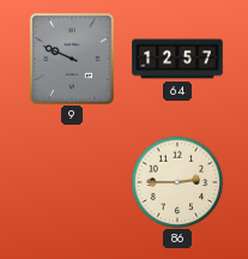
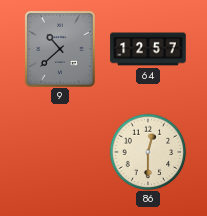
9: 9:49 -> 10:38 (60, 49)
86: 2:45 -> 12:30 (148, 152)
